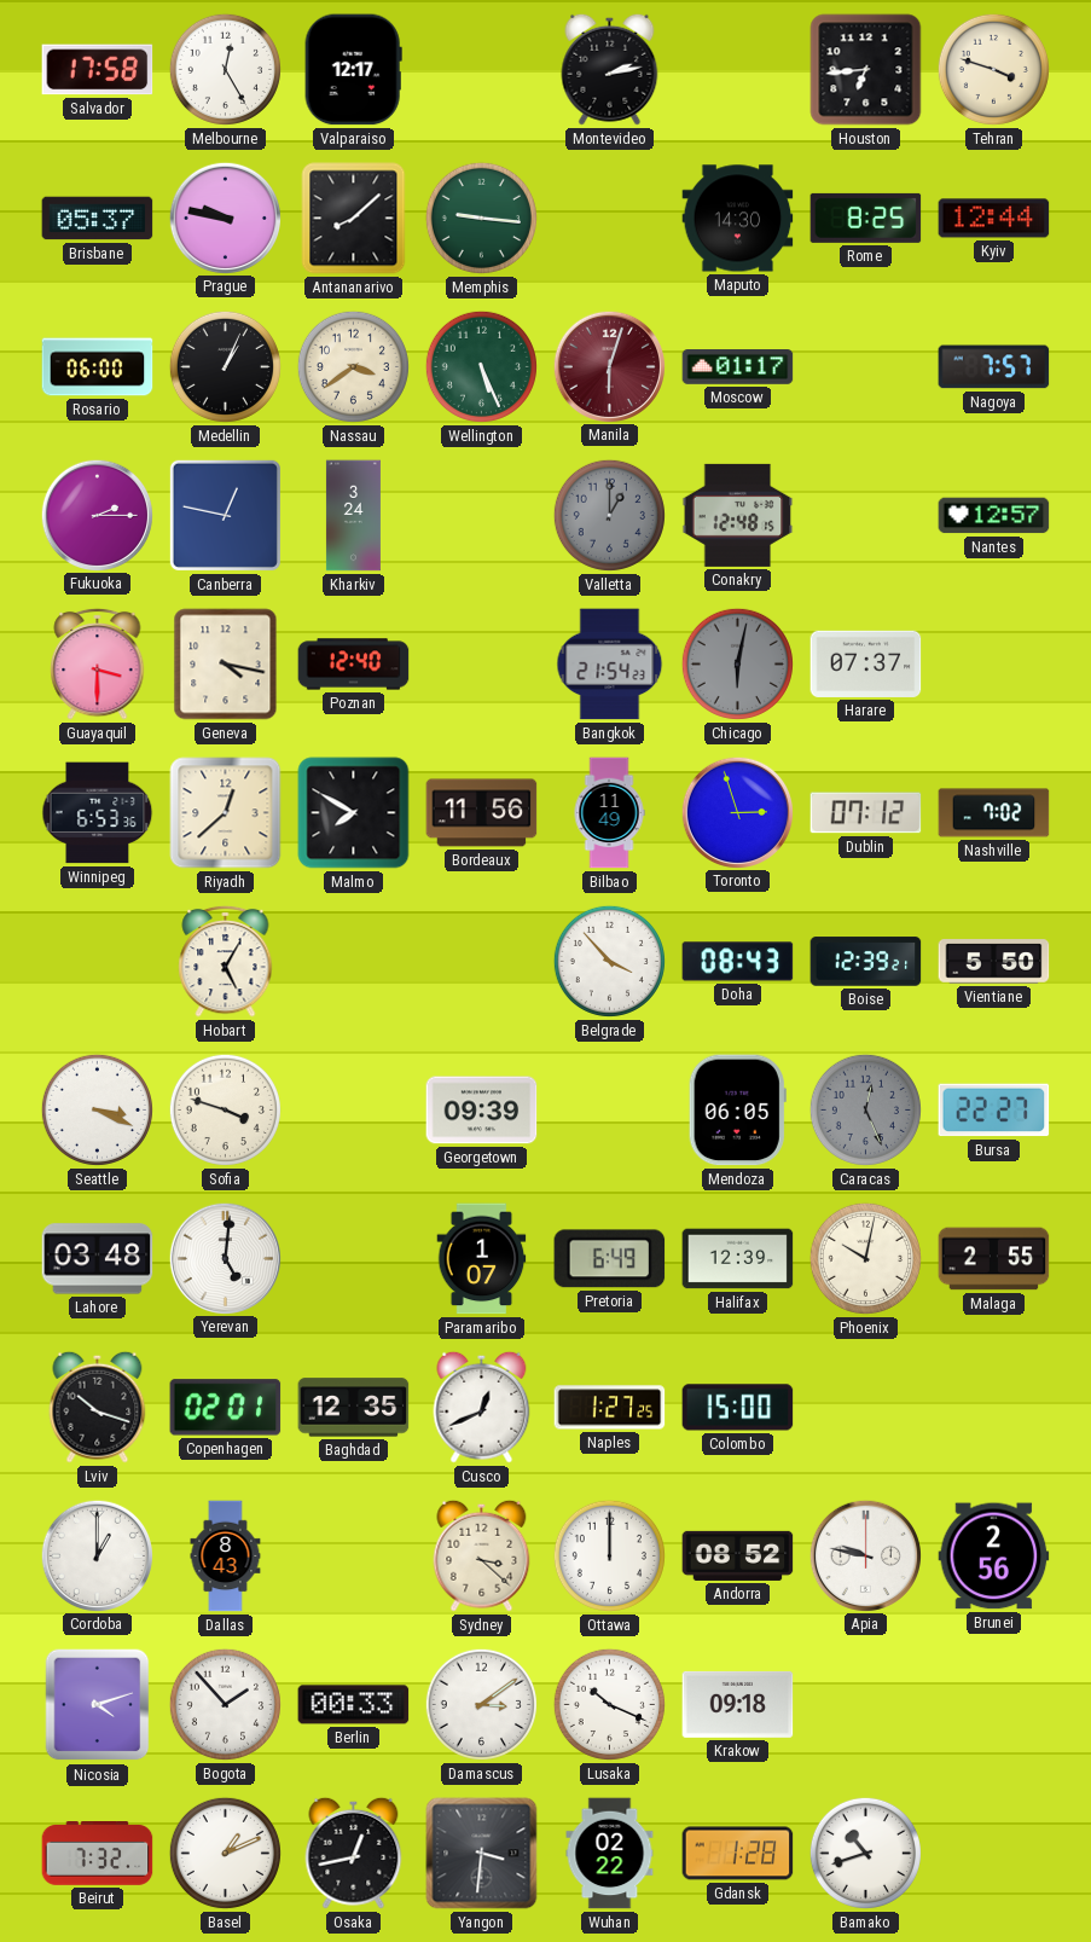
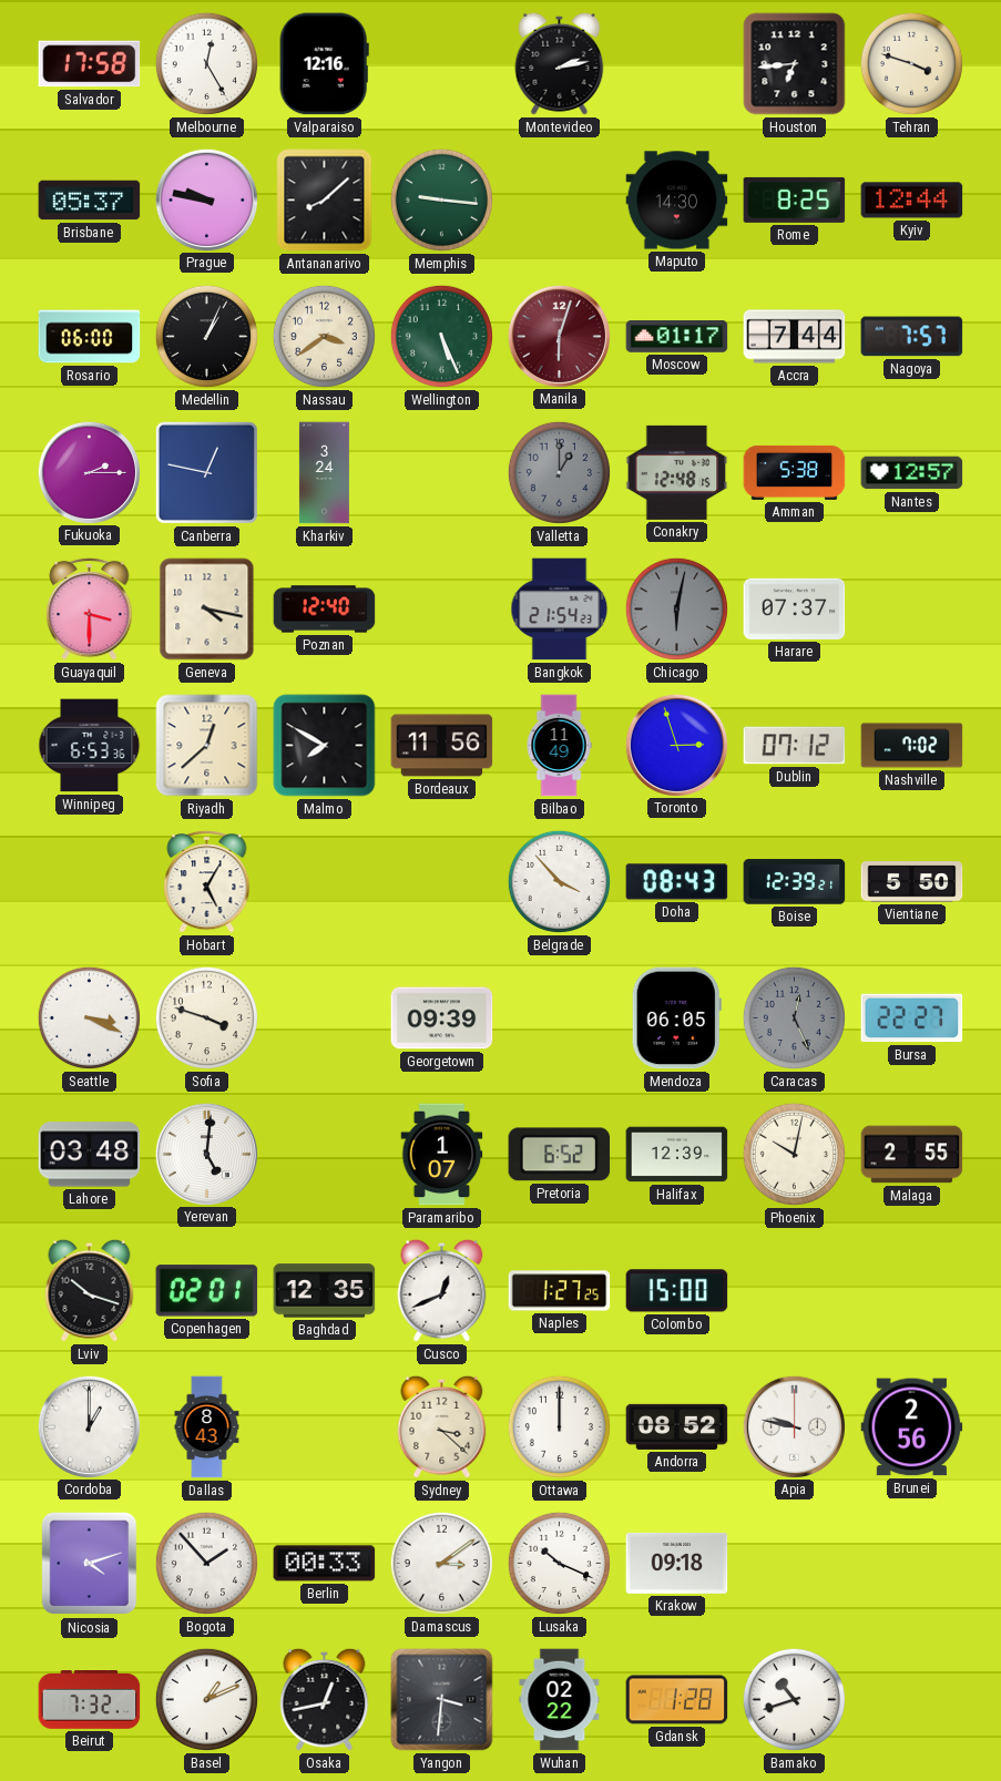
Valparaiso: 12:17 -> 12:16 (324, 64)
Accra: none -> 7:44 (795, 337)
Amman: none -> 5:38 (795, 472)
Pretoria: 6:49 -> 6:52 (560, 1155)
